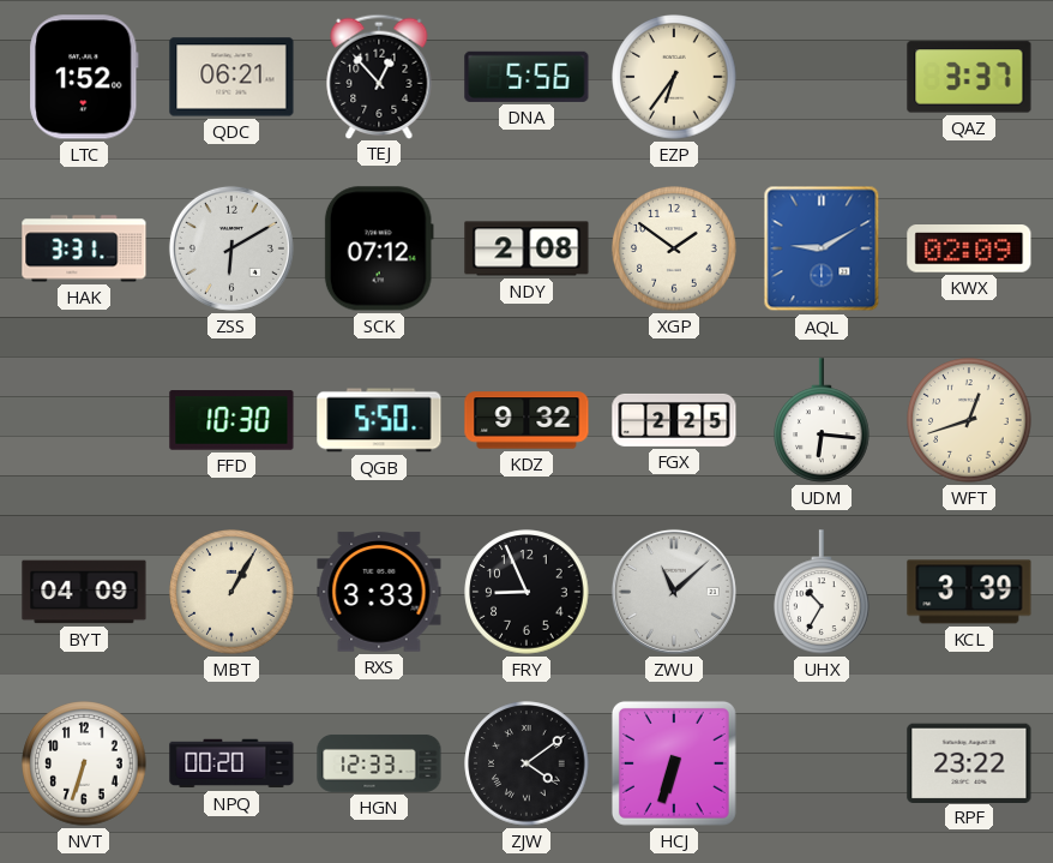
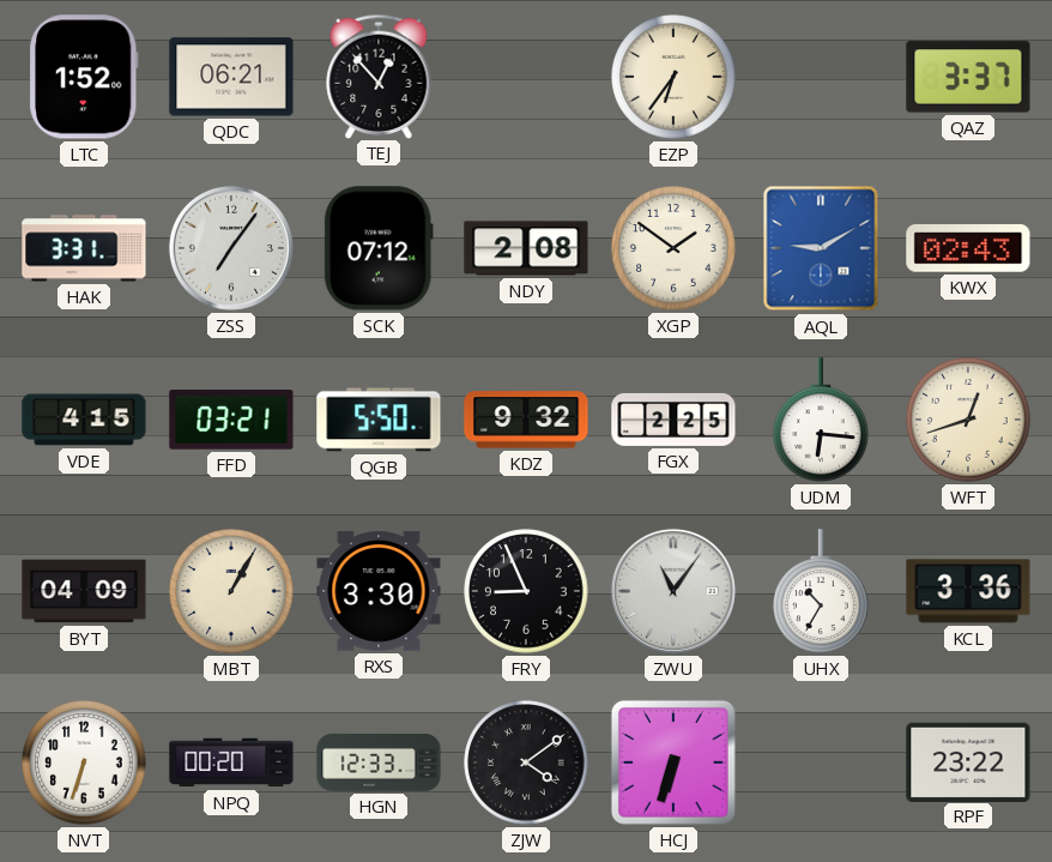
DNA: 5:56 -> none (526, 77)
ZSS: 6:10 -> 7:06 (231, 248)
KWX: 02:09 -> 02:43 (968, 249)
VDE: none -> 4:15 (84, 420)
FFD: 10:30 -> 03:21 (231, 420)
RXS: 3:33 -> 3:30 (379, 591)
ZWU: 11:08 -> 11:06 (673, 591)
KCL: 3:39 -> 3:36 (968, 591)
